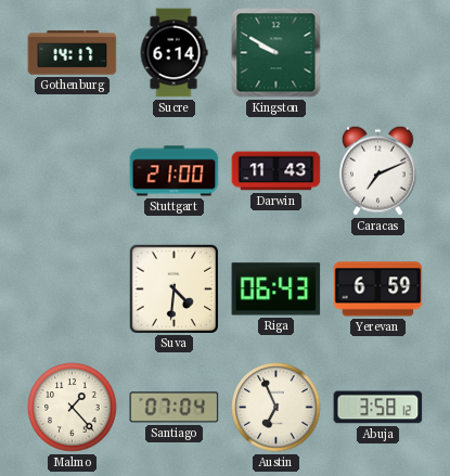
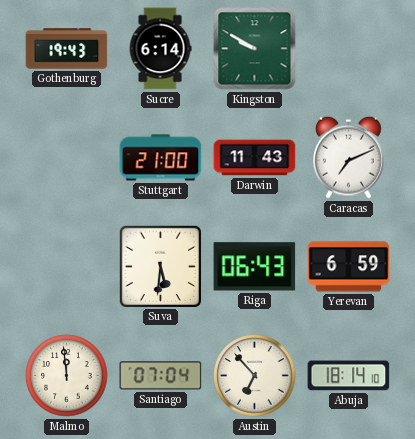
Gothenburg: 14:17 -> 19:43 (67, 49)
Suva: 4:31 -> 5:31 (160, 266)
Malmo: 1:23 -> 11:59 (67, 376)
Austin: 6:56 -> 6:53 (255, 376)
Abuja: 3:58 -> 18:14 (349, 376)
